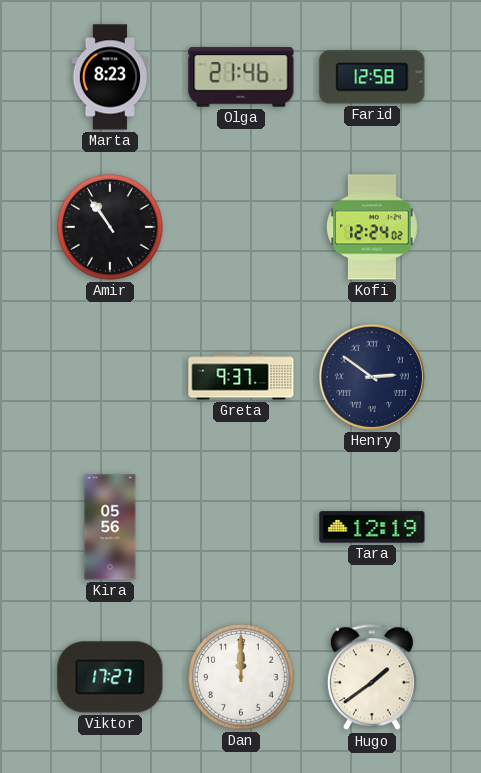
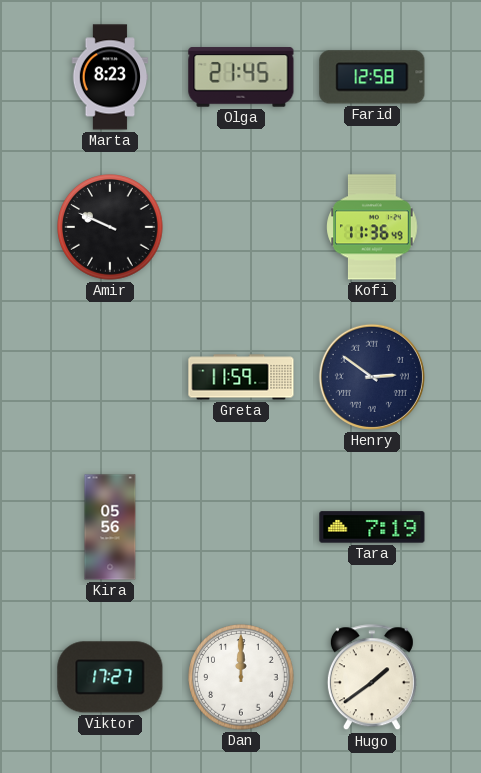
Olga: 21:46 -> 21:45 (241, 77)
Amir: 10:54 -> 9:49 (110, 227)
Kofi: 12:24 -> 11:36 (372, 227)
Greta: 9:37 -> 11:59 (241, 377)
Tara: 12:19 -> 7:19 (372, 527)
